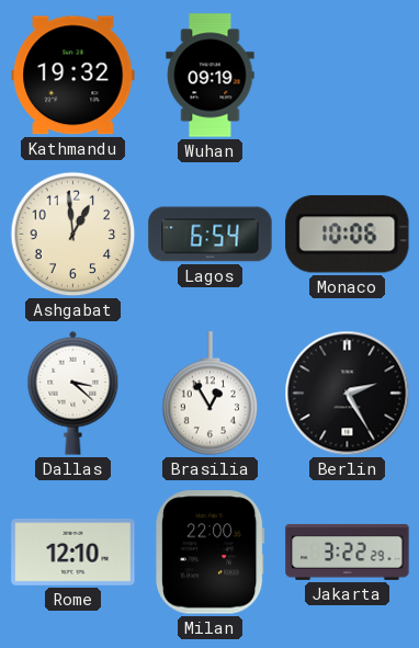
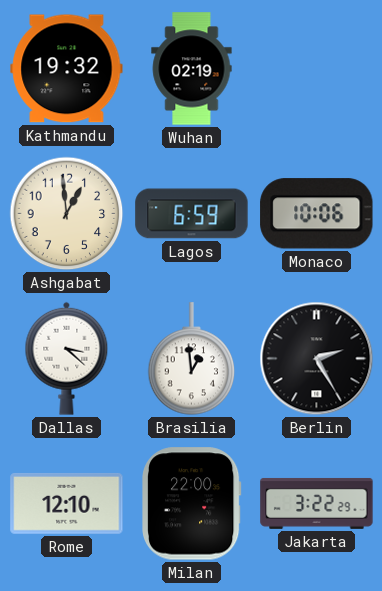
Wuhan: 09:19 -> 02:19 (192, 69)
Lagos: 6:54 -> 6:59 (192, 214)
Brasilia: 12:55 -> 12:59 (192, 359)
